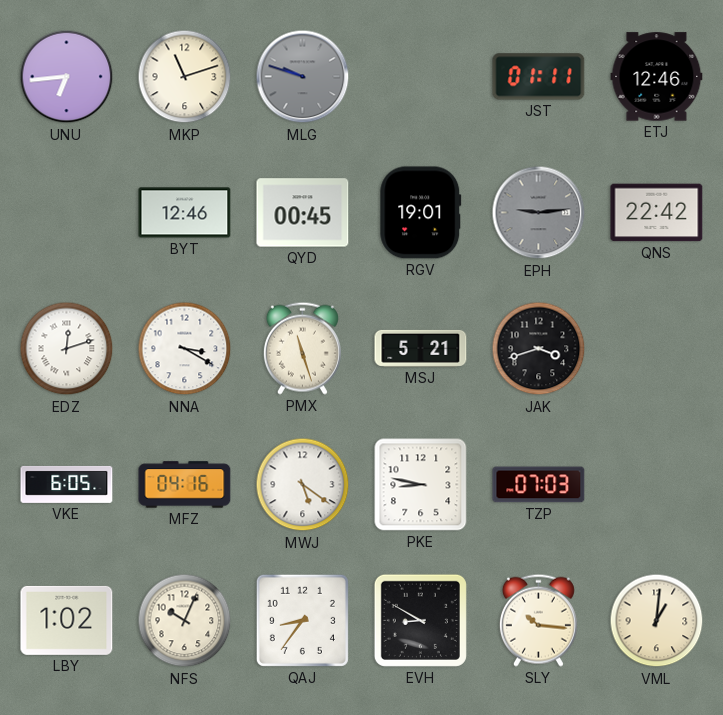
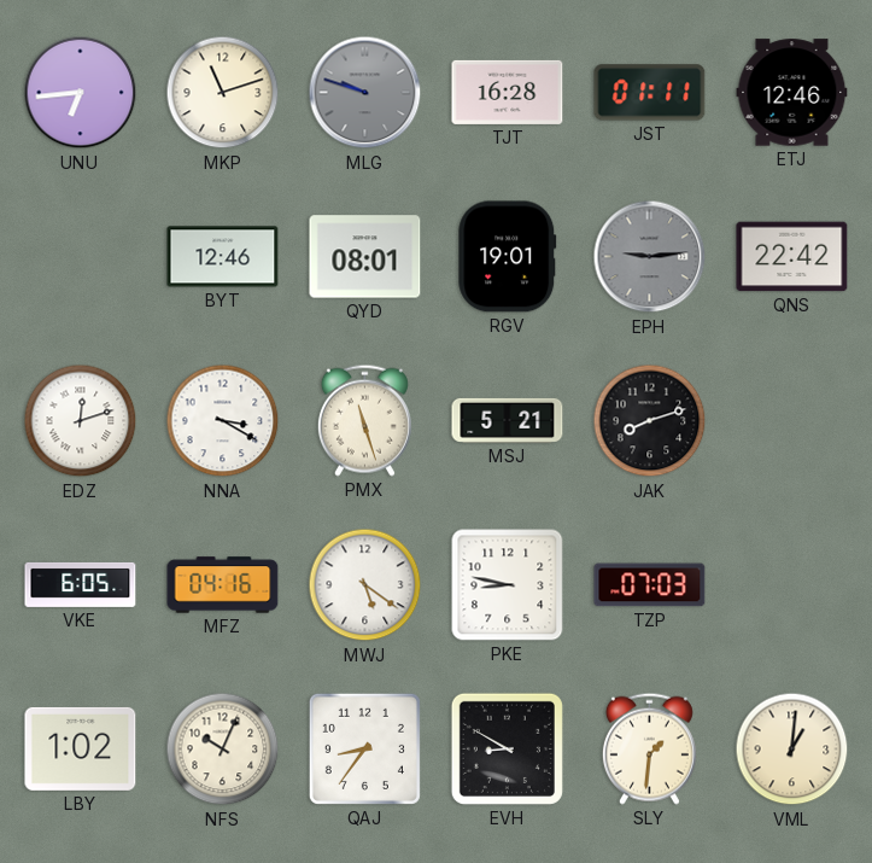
TJT: none -> 16:28 (508, 92)
QYD: 00:45 -> 08:01 (365, 257)
JAK: 3:42 -> 8:12 (650, 421)
SLY: 10:16 -> 1:31 (649, 748)
